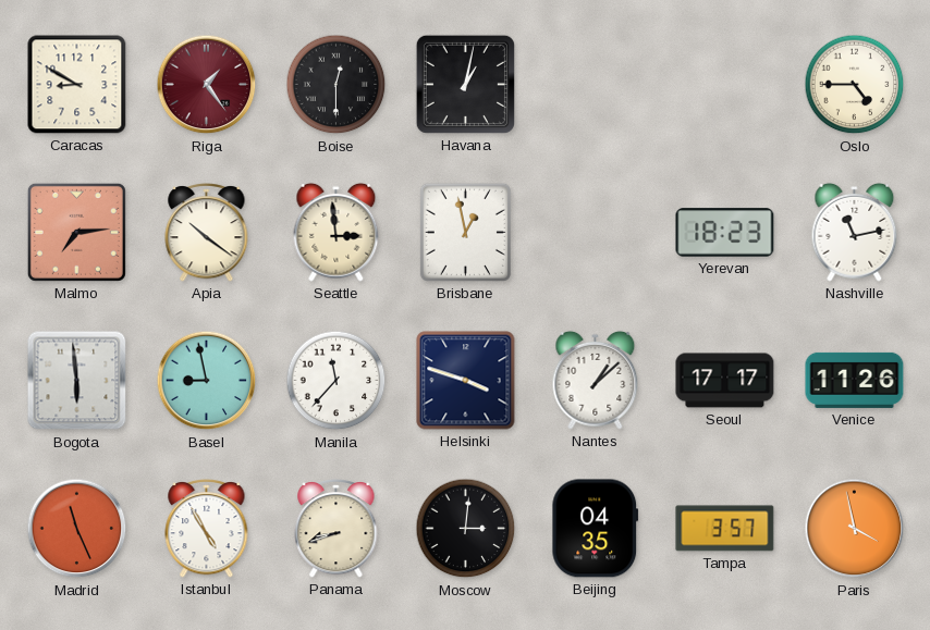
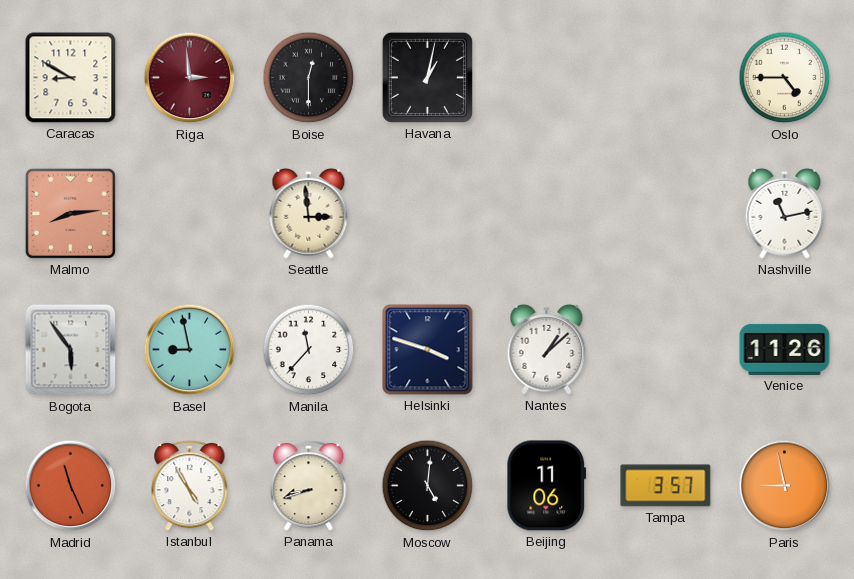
Riga: 1:24 -> 2:59 (190, 78)
Malmo: 7:14 -> 8:14 (70, 213)
Apia: 10:21 -> none (207, 232)
Brisbane: 12:58 -> none (465, 232)
Yerevan: 18:23 -> none (725, 233)
Bogota: 5:59 -> 5:54 (71, 350)
Seoul: 17:17 -> none (725, 381)
Moscow: 3:01 -> 5:01 (428, 486)
Beijing: 04:35 -> 11:06 (547, 486)
Paris: 3:58 -> 8:58 (785, 486)
